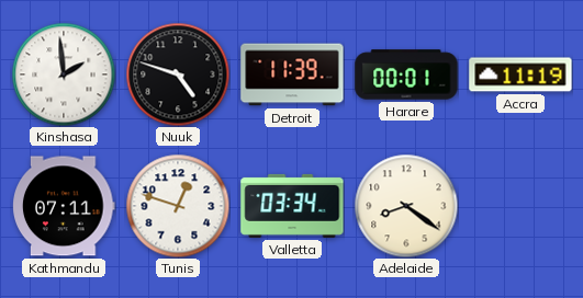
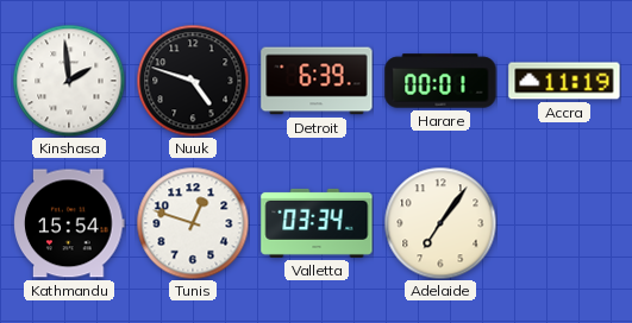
Detroit: 11:39 -> 6:39 (317, 81)
Kathmandu: 07:11 -> 15:54 (69, 223)
Adelaide: 8:21 -> 7:06 (440, 223)
